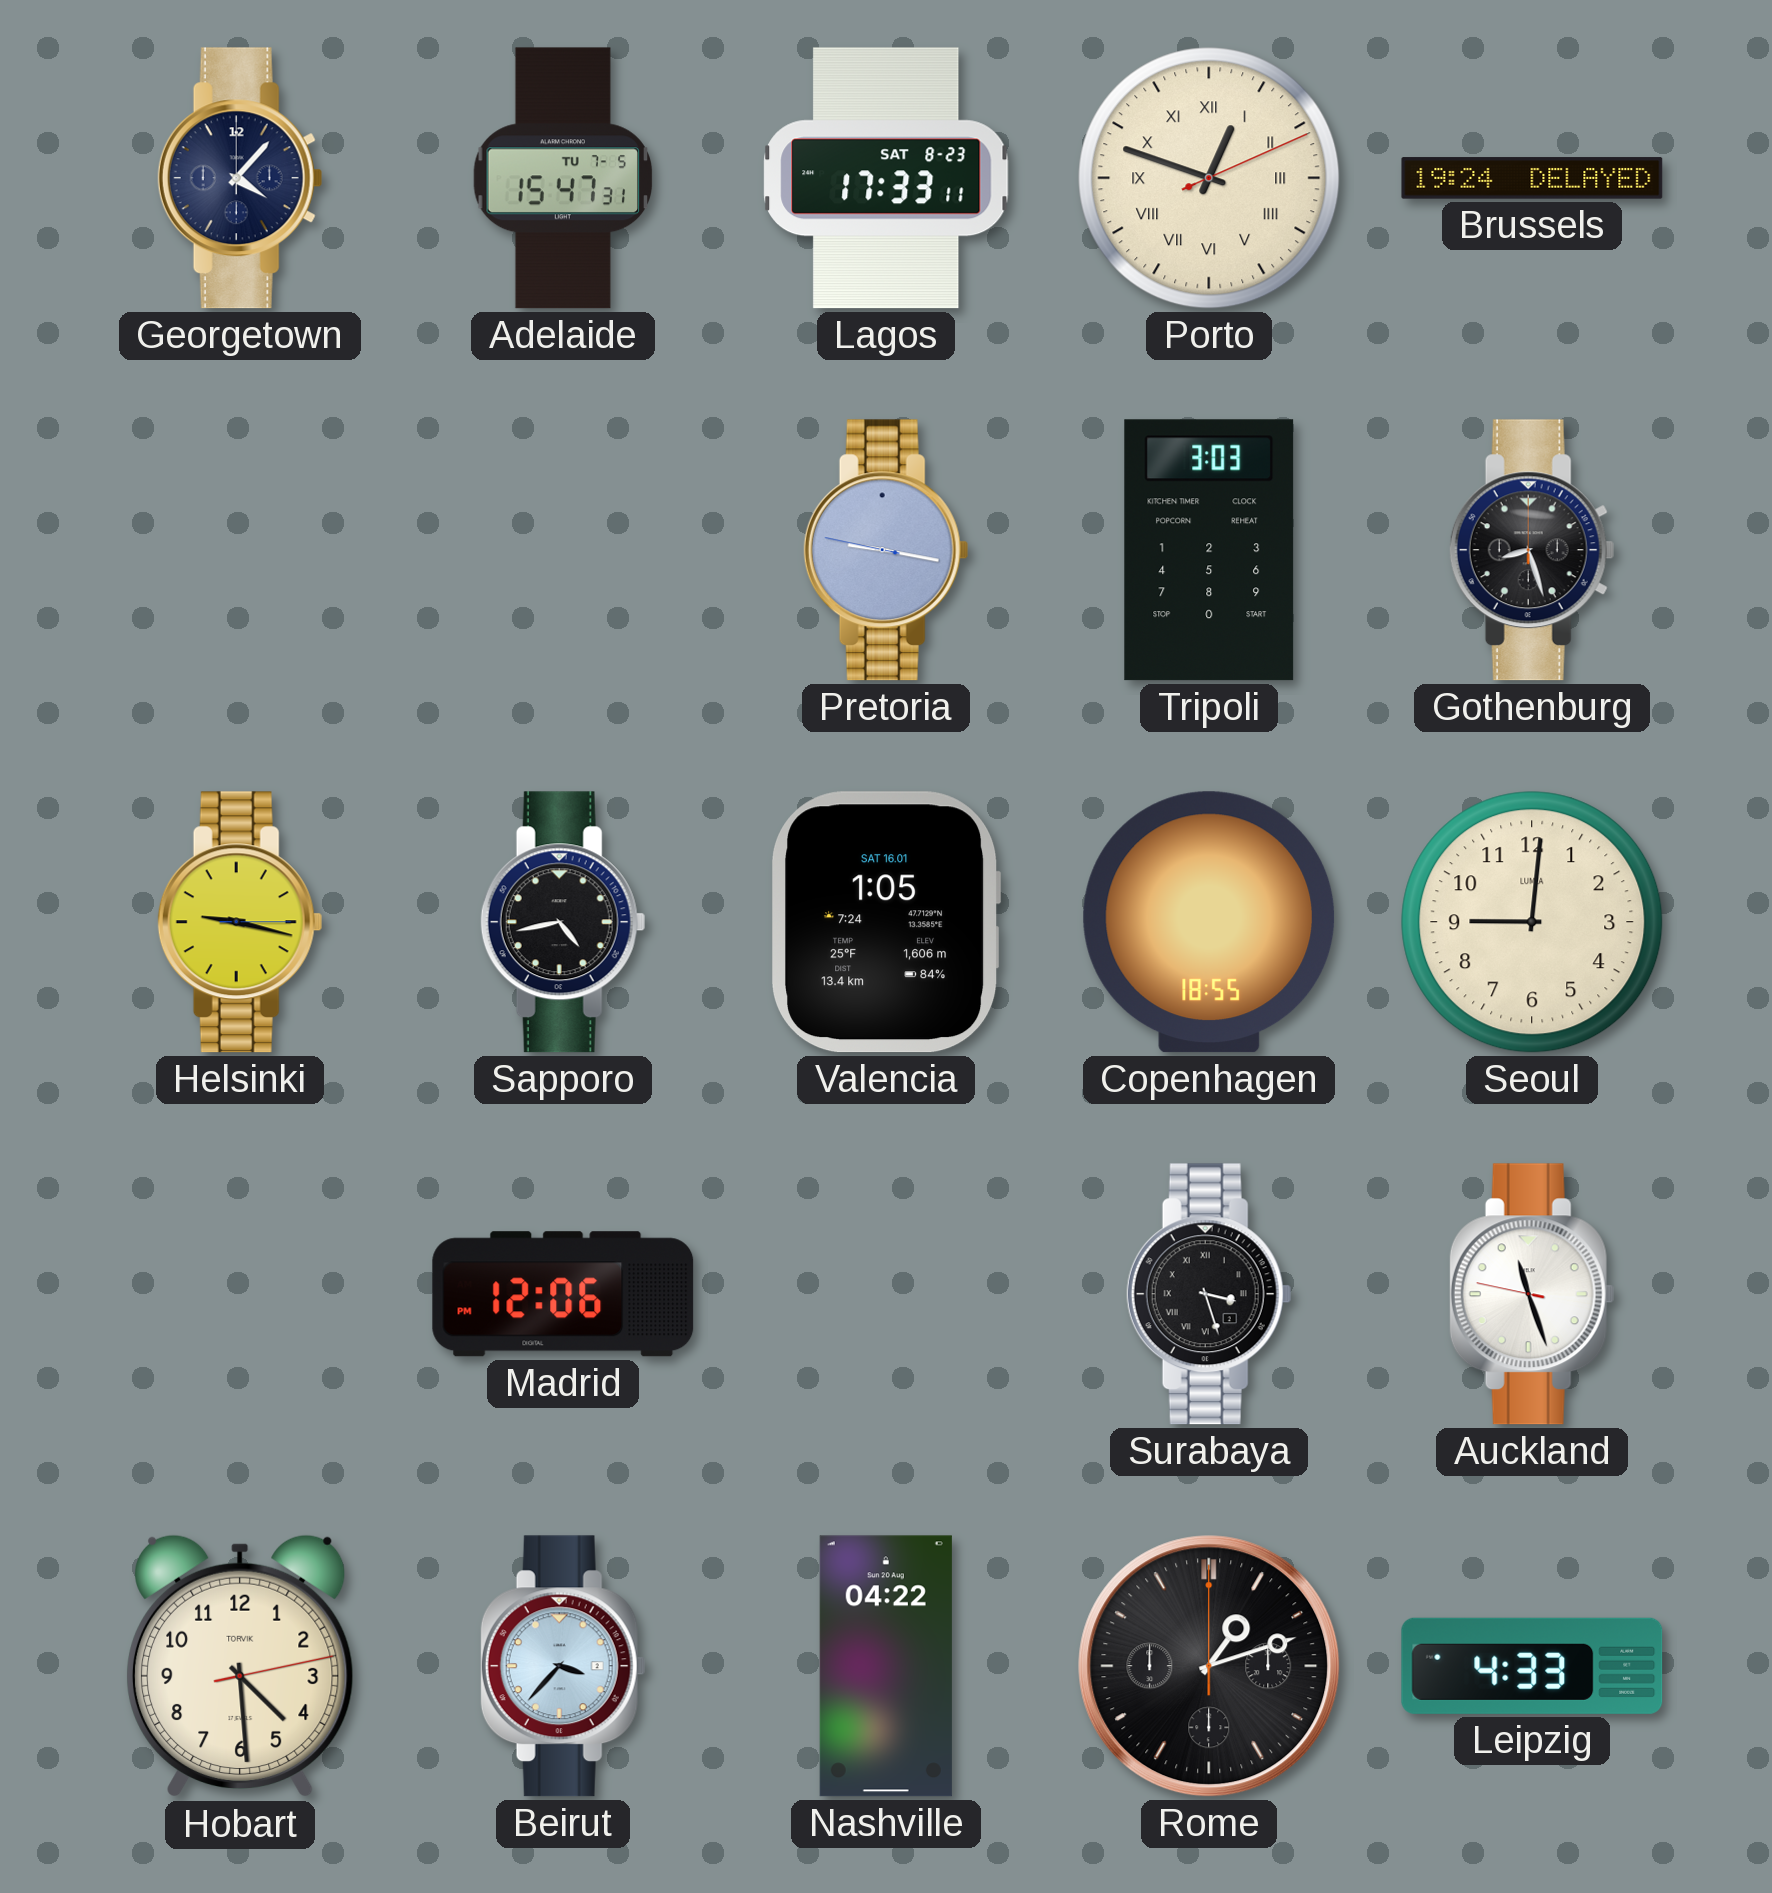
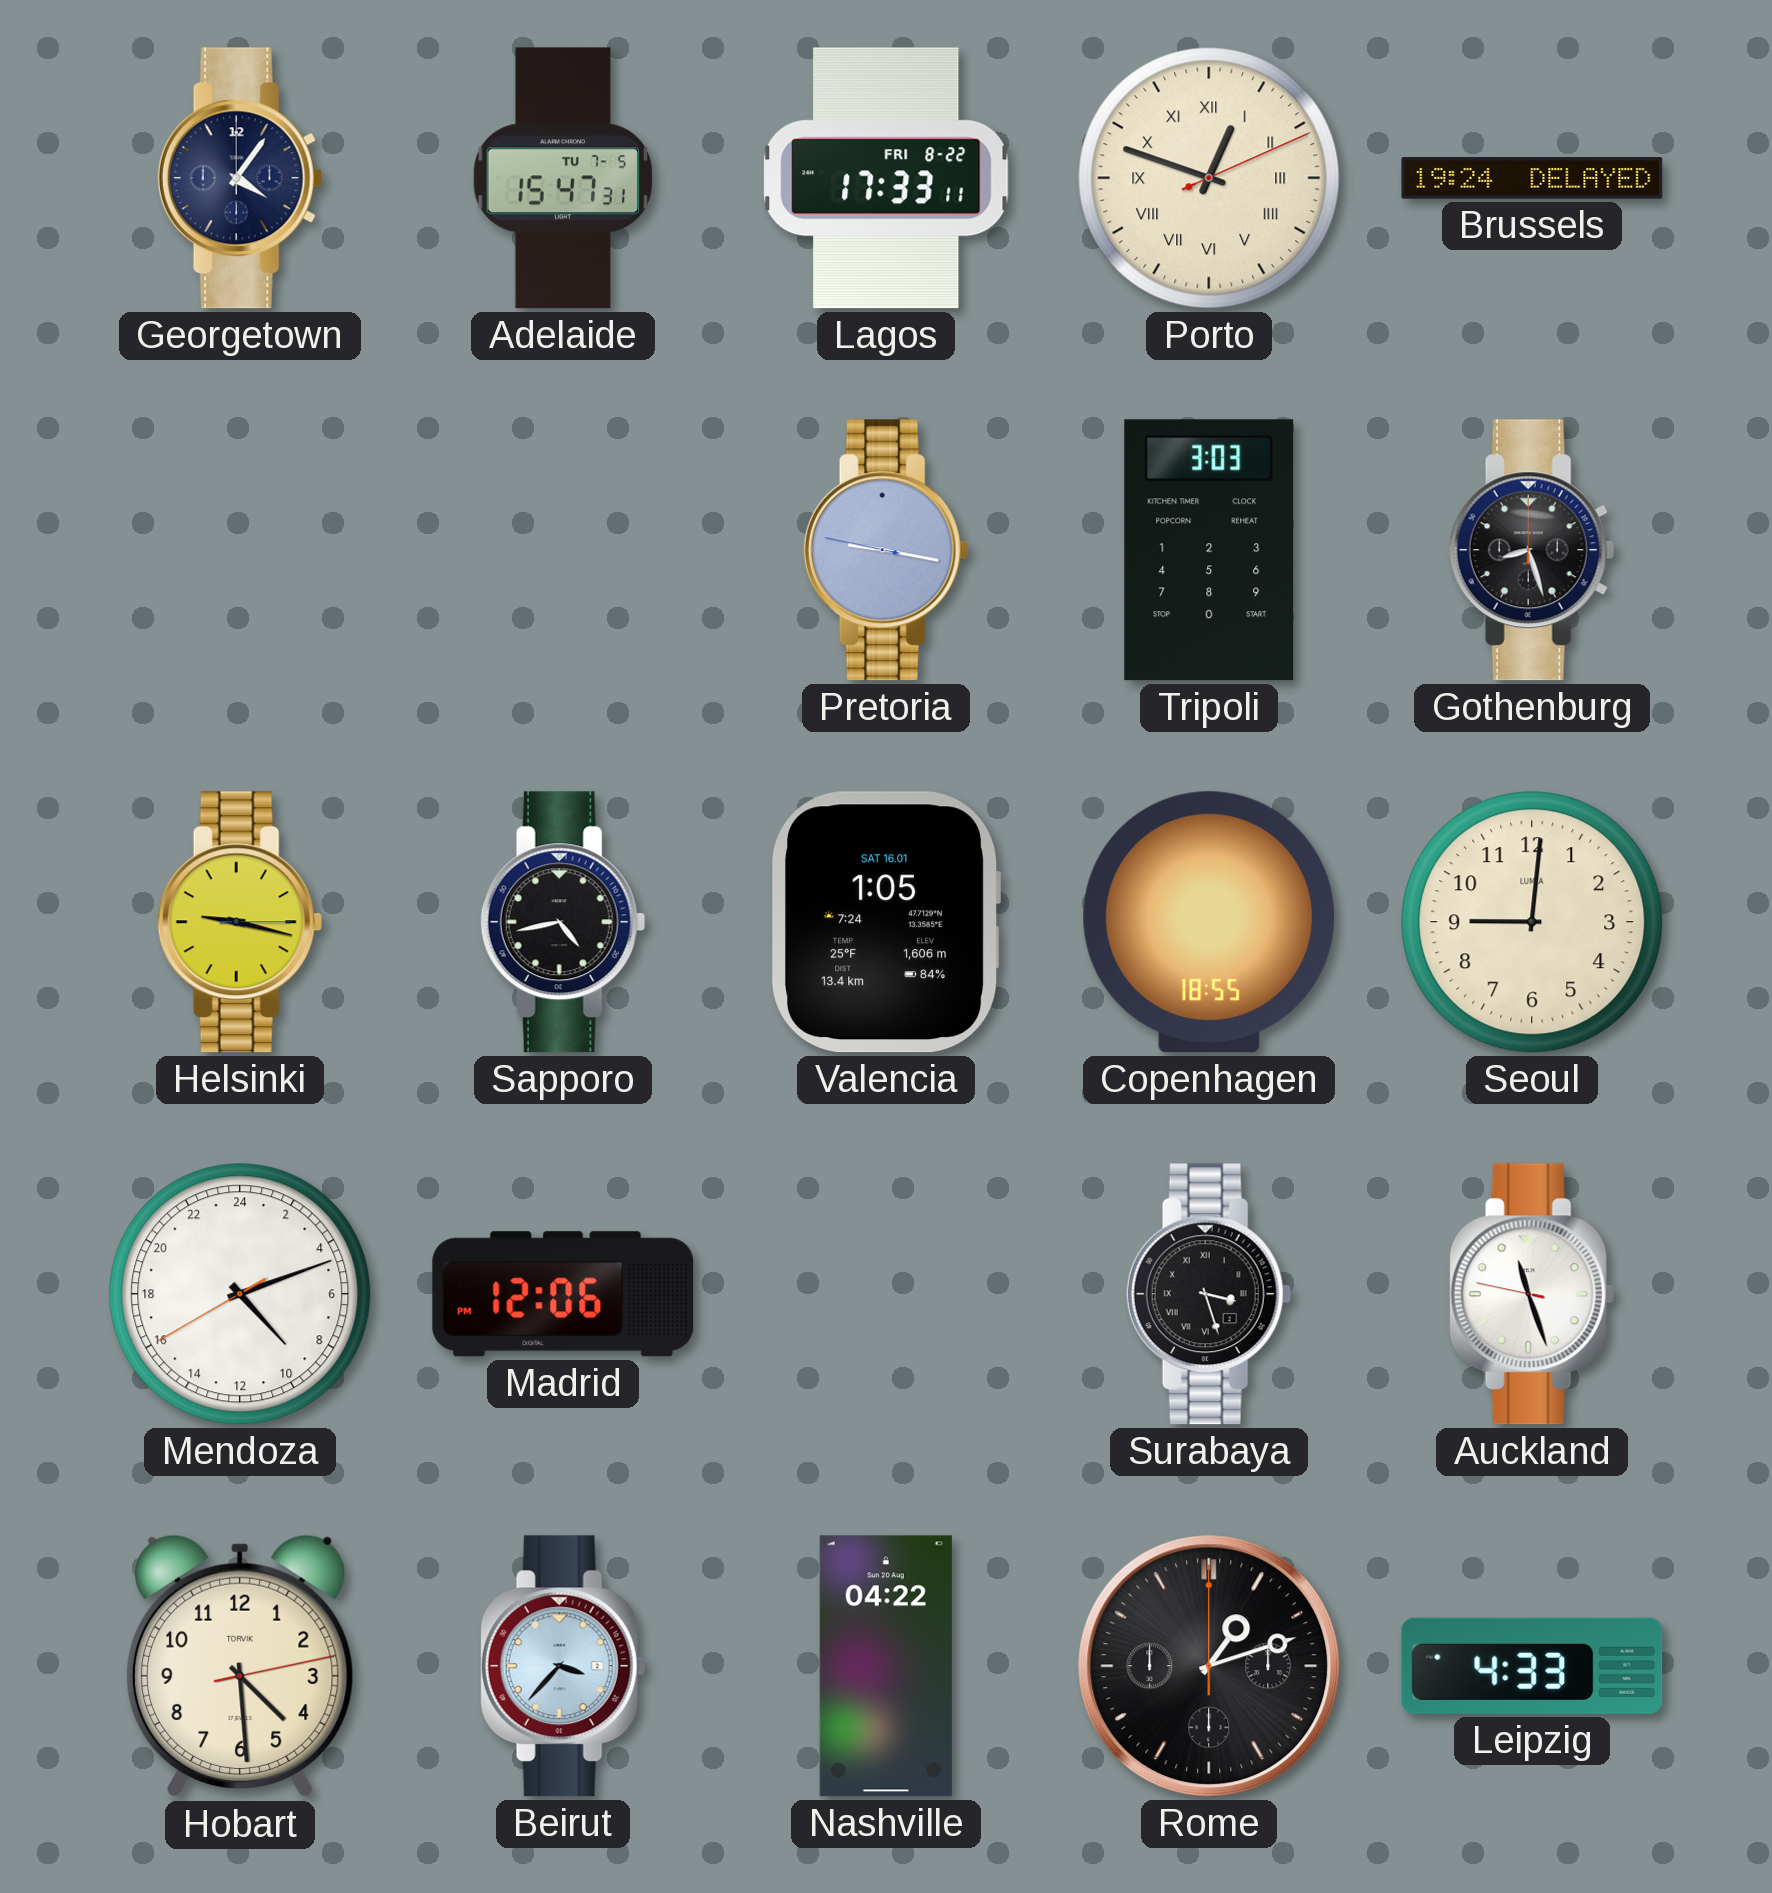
Georgetown: 4:07 -> 4:06 (240, 178)
Lagos date: SAT 8-23 -> FRI 8-22 (886, 178)
Mendoza: none -> 9:11 (240, 1294)
